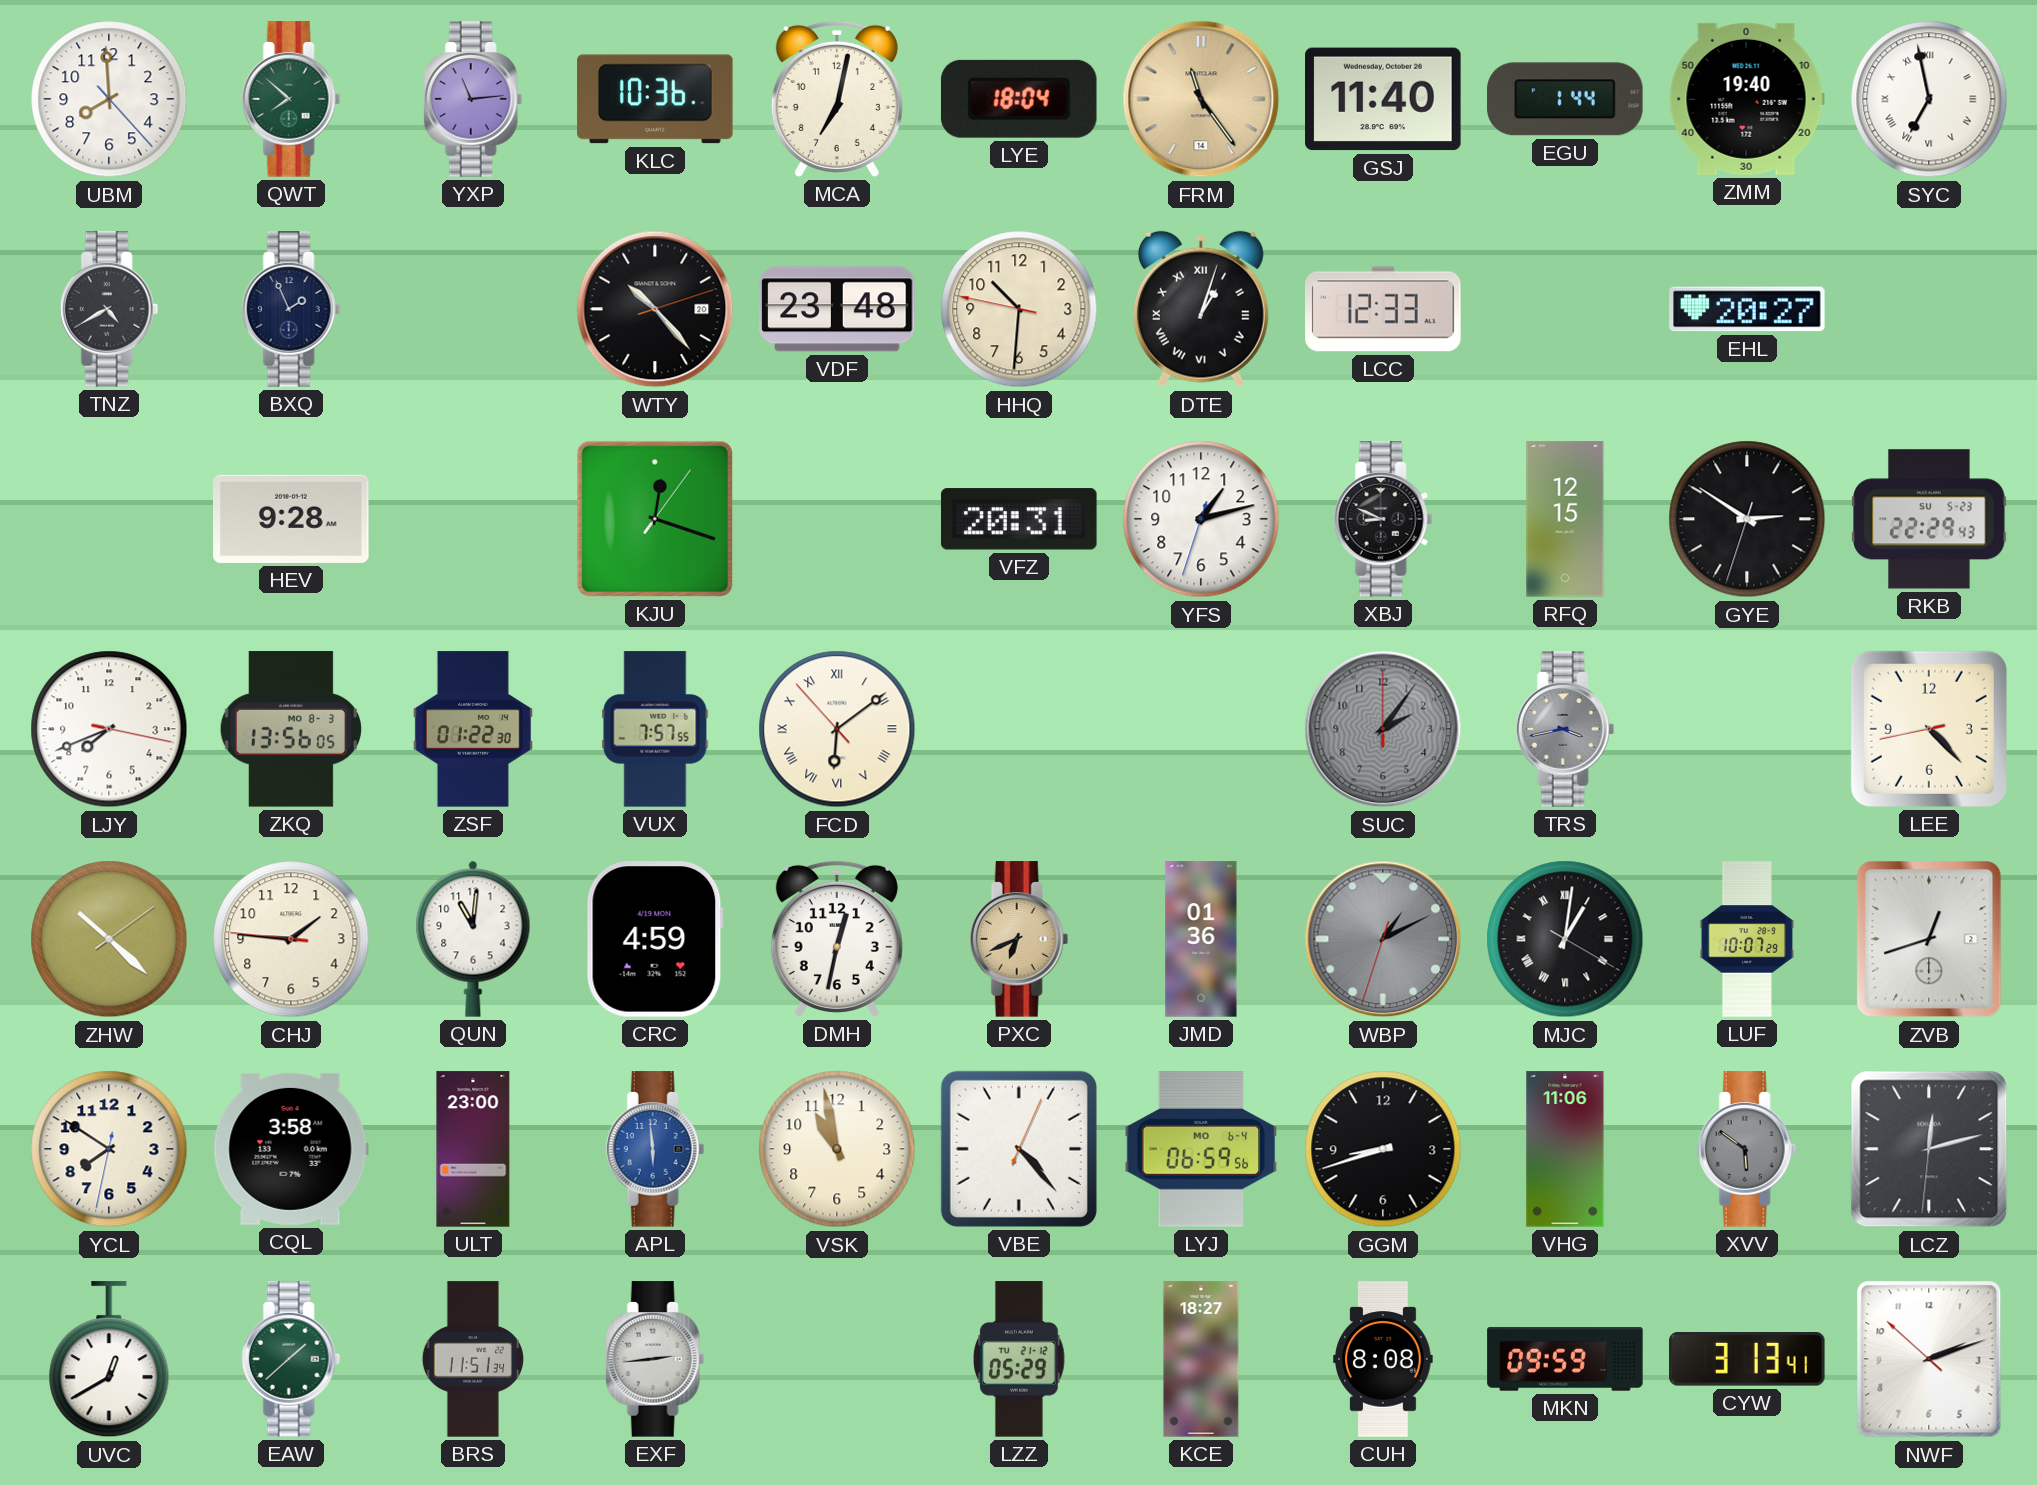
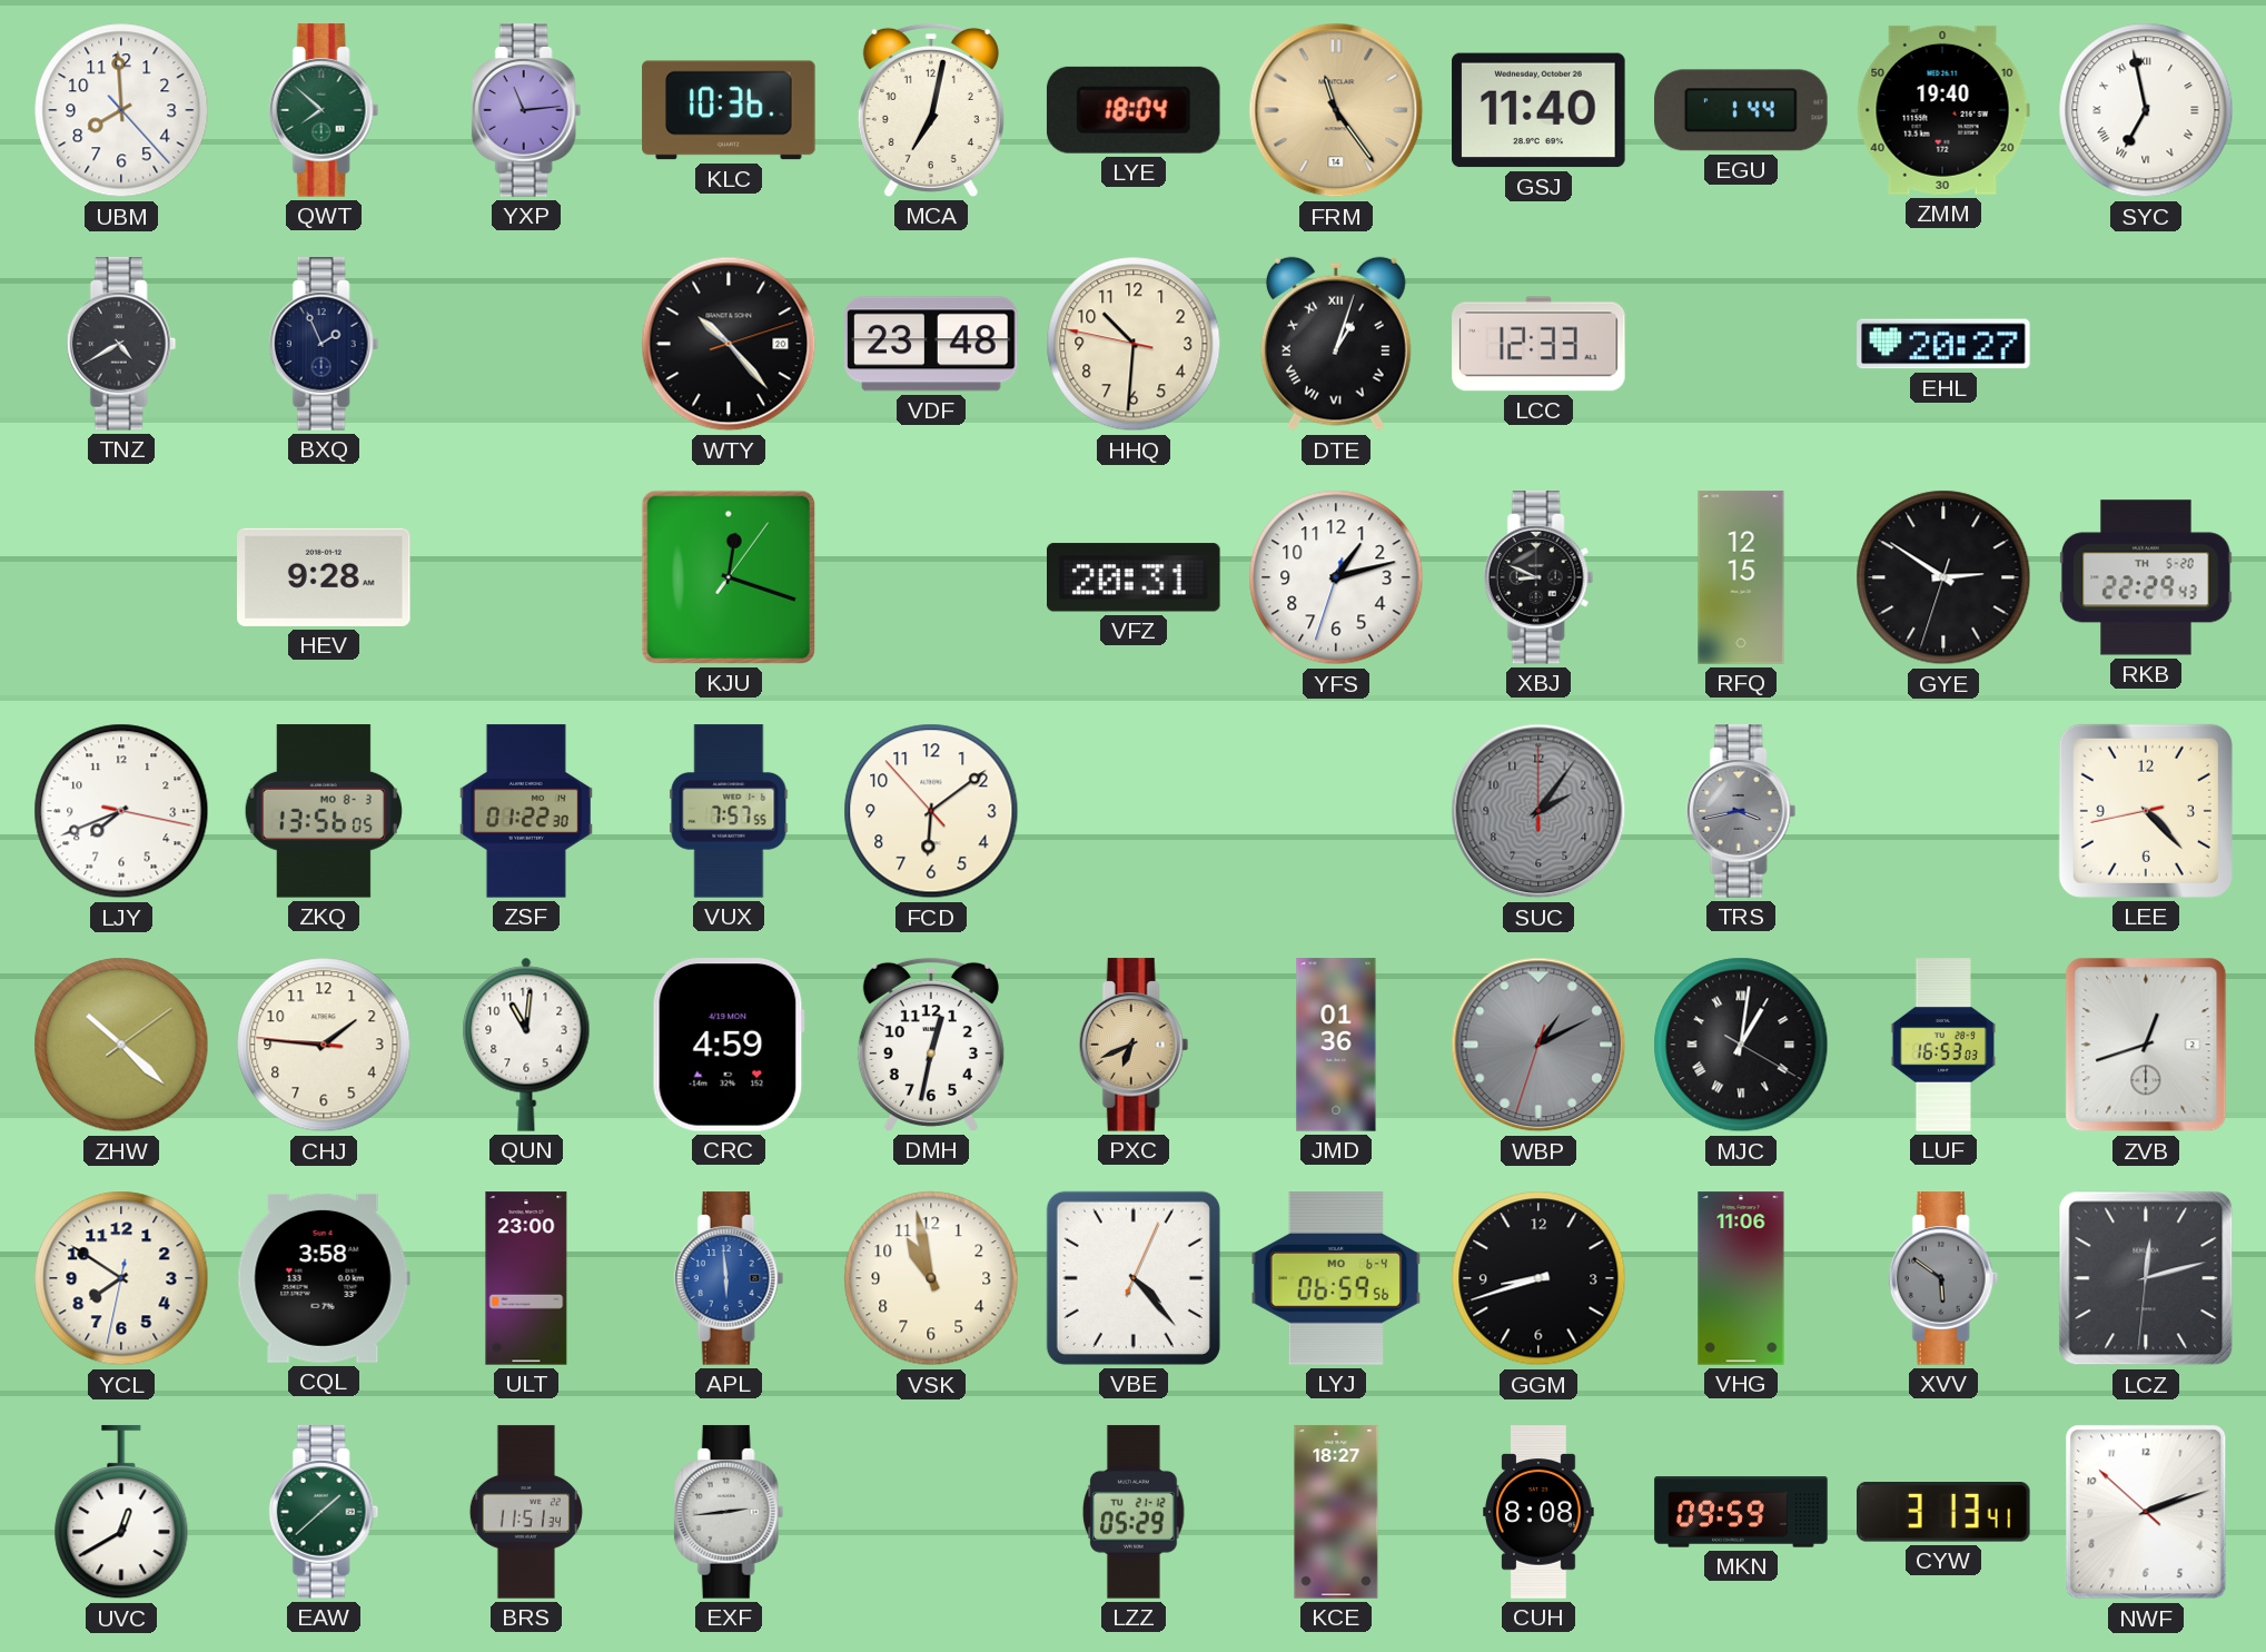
RKB date: SU 5-23 -> TH 5-20 (2146, 577)
FCD numerals: Roman -> Arabic (931, 811)
LUF: 10:07 -> 16:53 (1943, 1045)
